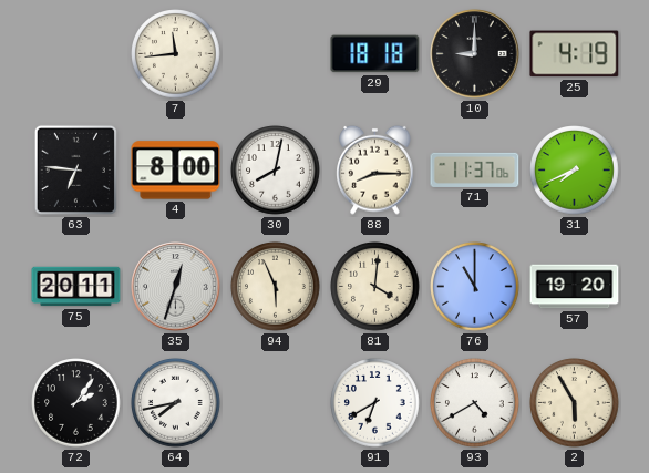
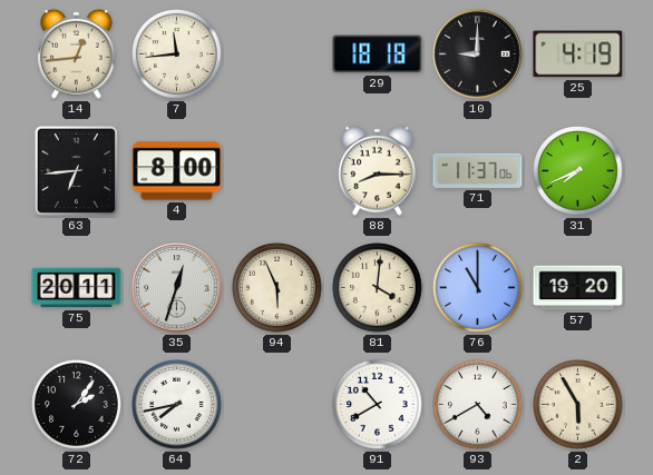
14: none -> 12:44 (77, 53)
63: 6:46 -> 6:44 (76, 170)
30: 8:02 -> none (276, 171)
91: 6:40 -> 10:40 (378, 405)
